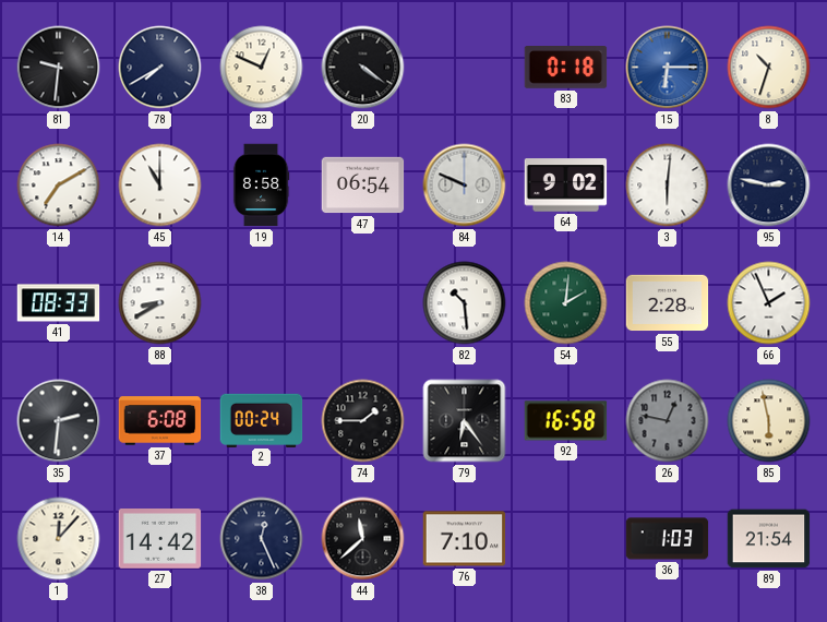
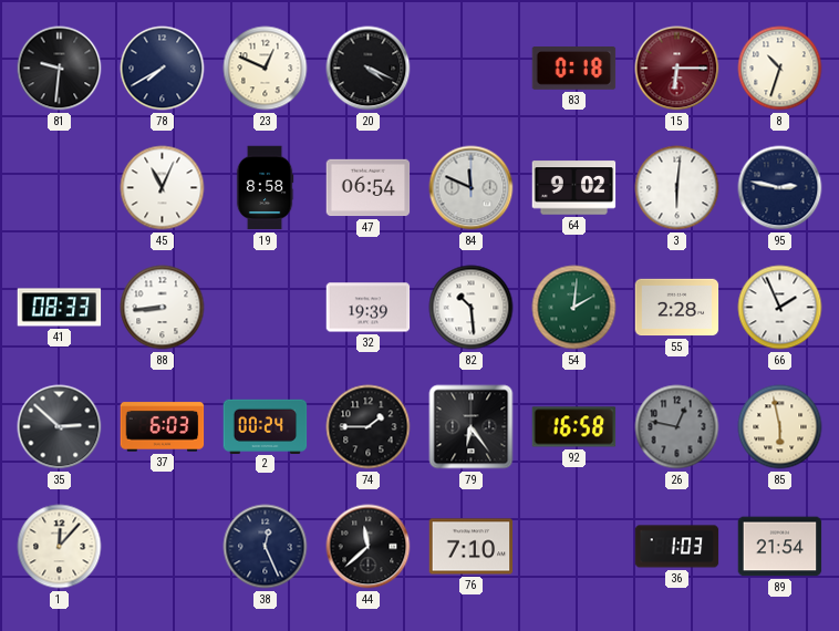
20: 4:21 -> 4:19 (369, 69)
15 dial: blue -> burgundy (677, 69)
14: 7:10 -> none (59, 186)
45: 11:00 -> 11:04 (163, 188)
84: 9:49 -> 11:49 (472, 188)
88: 8:40 -> 8:44 (163, 308)
32: none -> 19:39 (369, 308)
35: 2:31 -> 2:52 (60, 427)
37: 6:08 -> 6:03 (163, 427)
27: 14:42 -> none (160, 539)
